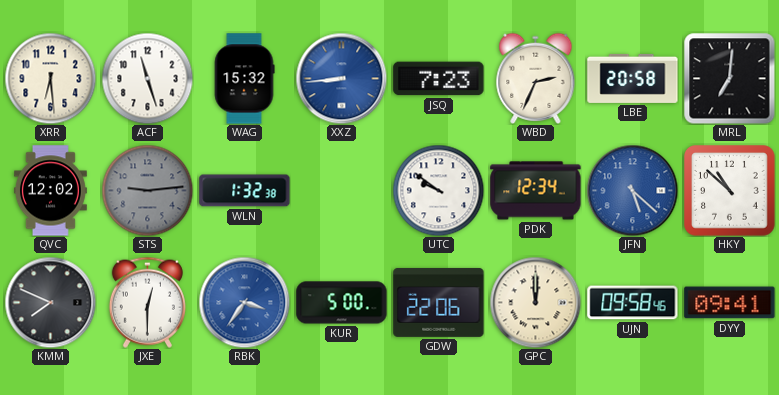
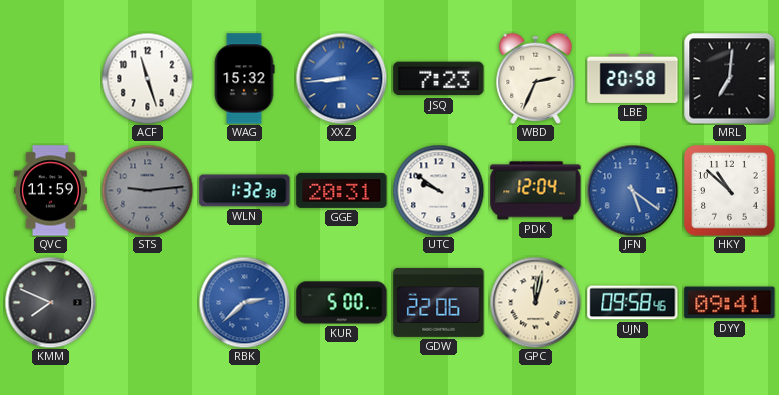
XRR: 6:29 -> none (50, 78)
QVC: 12:02 -> 11:59 (50, 191)
GGE: none -> 20:31 (342, 190)
PDK: 12:34 -> 12:04 (536, 191)
JFN: 5:22 -> 5:21 (632, 190)
JXE: 12:30 -> none (147, 302)
RBK: 3:36 -> 2:38 (244, 302)
GPC: 12:00 -> 12:02 (535, 302)
